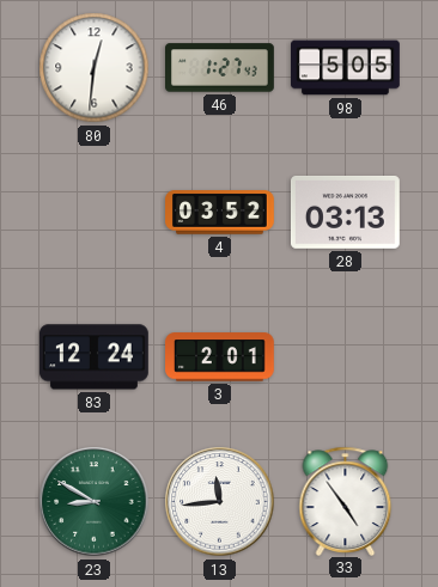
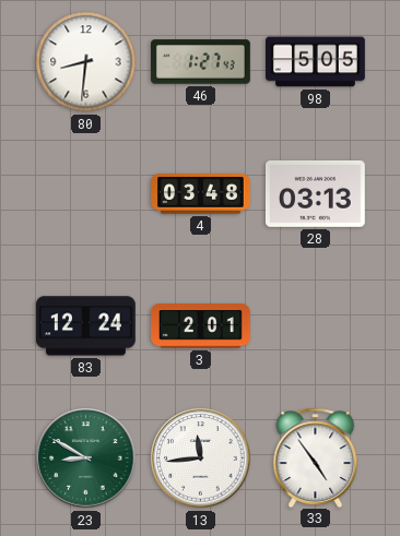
80: 12:31 -> 8:31 (86, 62)
4: 03:52 -> 03:48 (201, 194)
